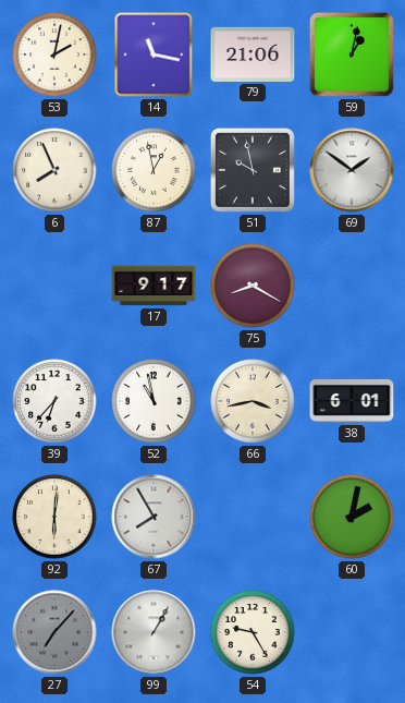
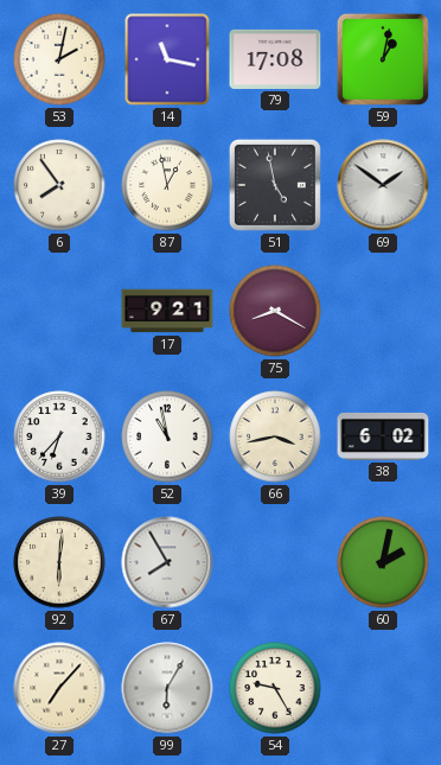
79: 21:06 -> 17:08 (275, 59)
6: 7:56 -> 7:54 (59, 185)
51: 9:58 -> 4:58 (275, 185)
17: 9:17 -> 9:21 (167, 311)
38: 6:01 -> 6:02 (383, 436)
27 dial: grey -> cream (59, 688)
99: 1:05 -> 6:05 (167, 688)
